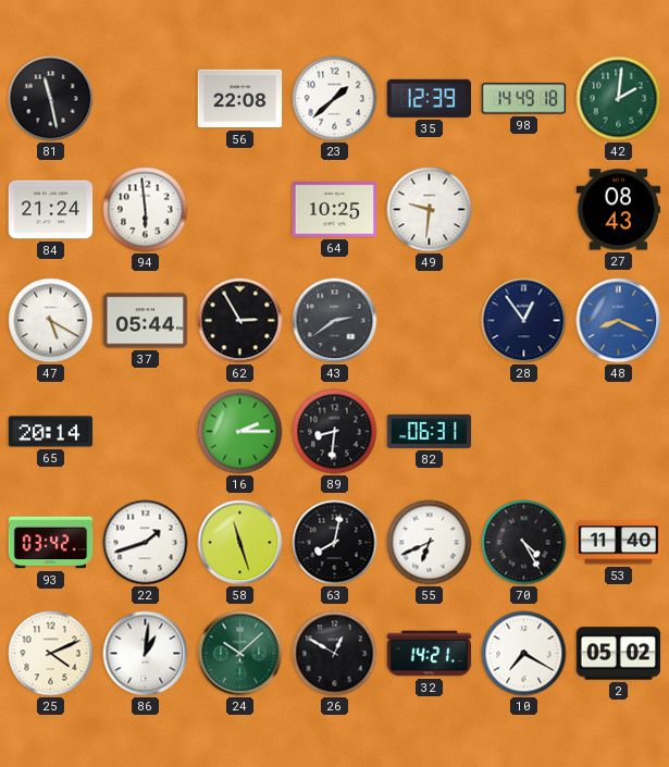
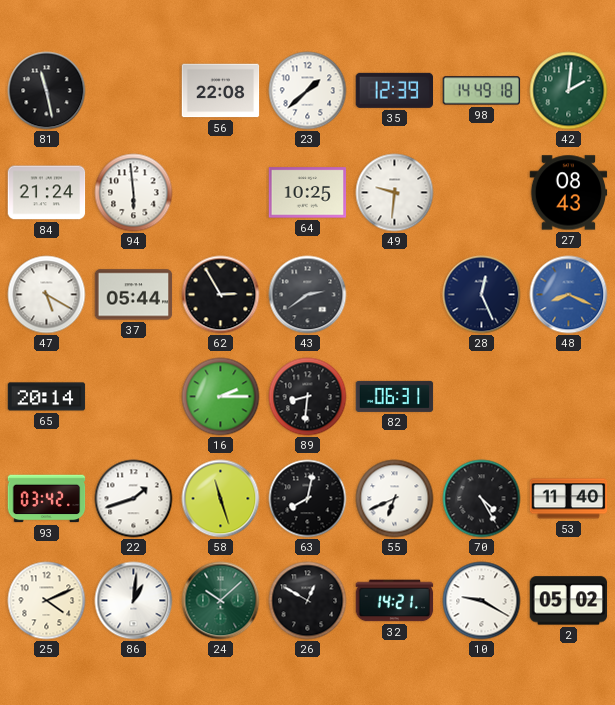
28: 12:54 -> 12:26 (482, 295)
10: 7:20 -> 9:20 (482, 601)
